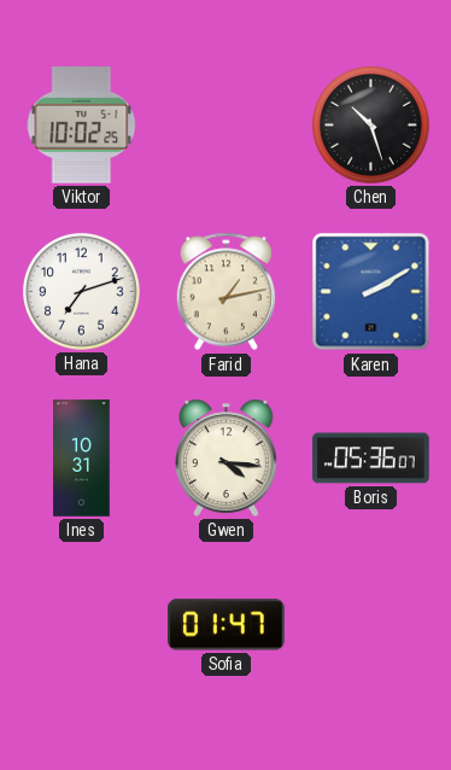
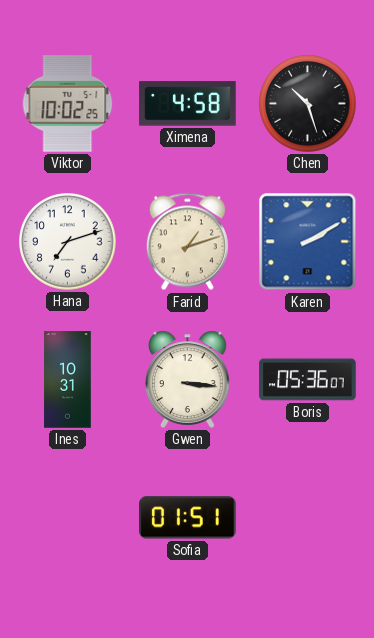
Ximena: none -> 4:58 (188, 104)
Farid: 1:13 -> 1:12 (187, 242)
Gwen: 4:16 -> 3:16 (188, 379)
Sofia: 01:47 -> 01:51 (188, 518)
